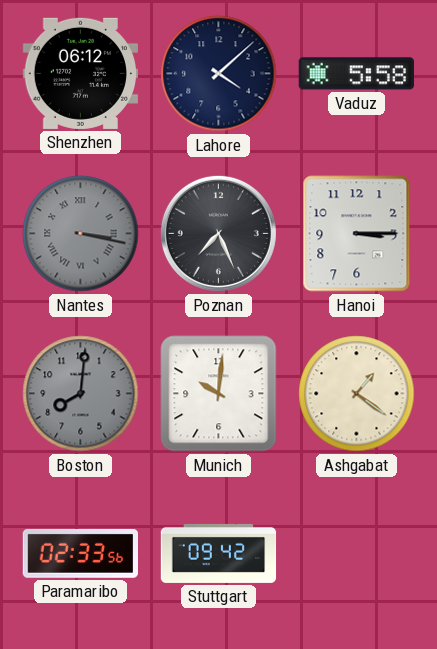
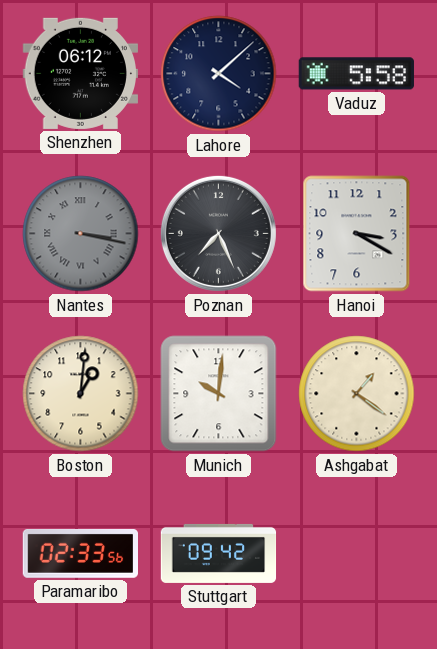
Hanoi: 3:15 -> 3:20 (357, 234)
Boston: 8:01 -> 1:01 (81, 394)
Boston dial: grey -> cream (81, 394)
